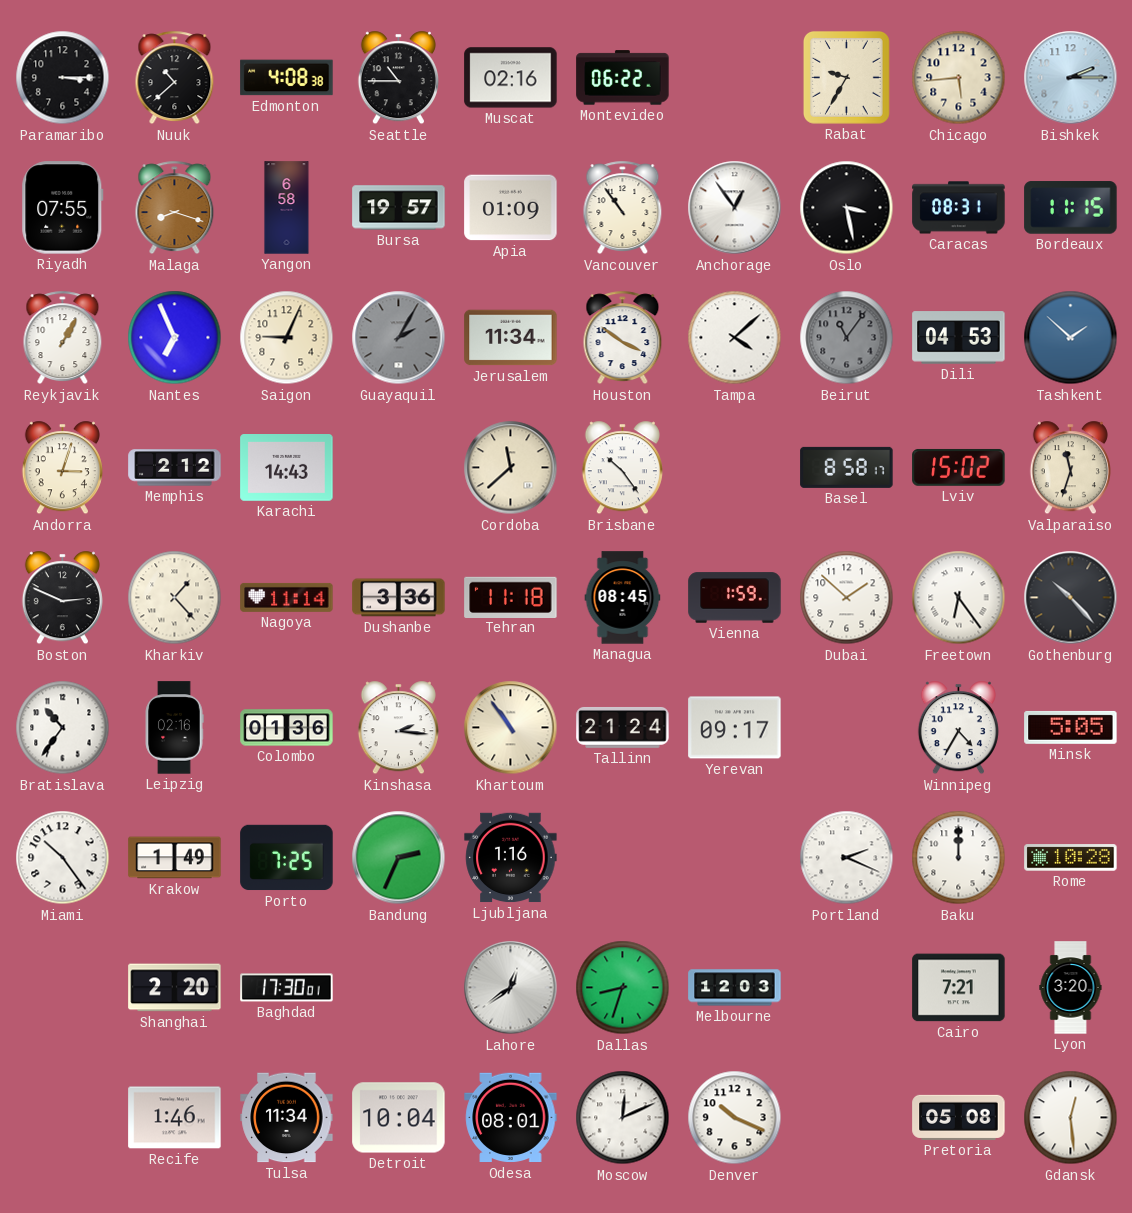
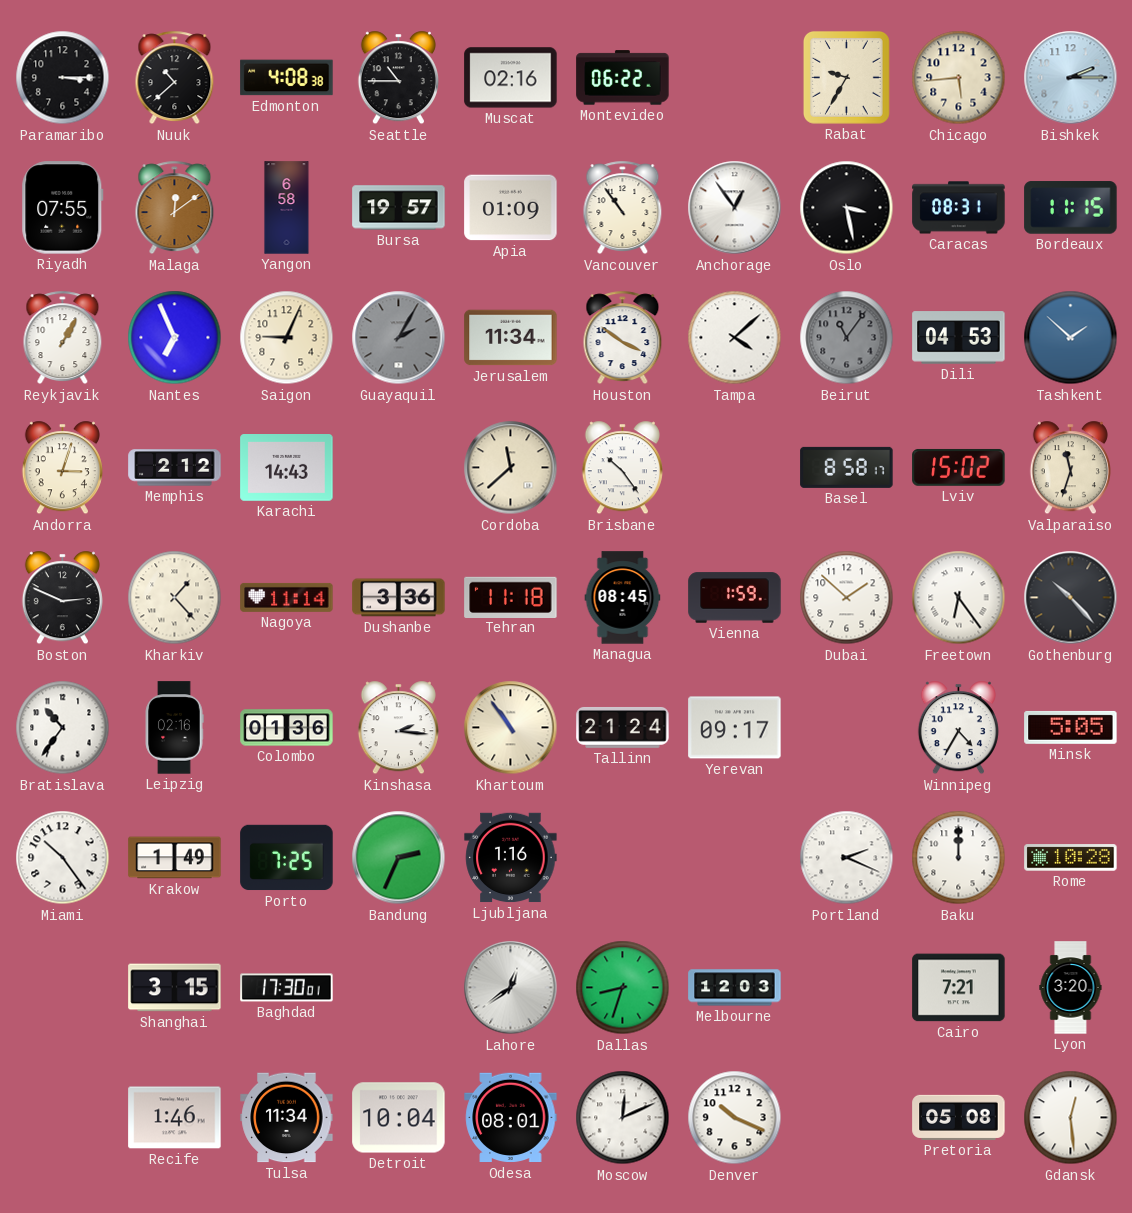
Malaga: 8:18 -> 12:09 (175, 208)
Shanghai: 2:20 -> 3:15 (175, 988)
